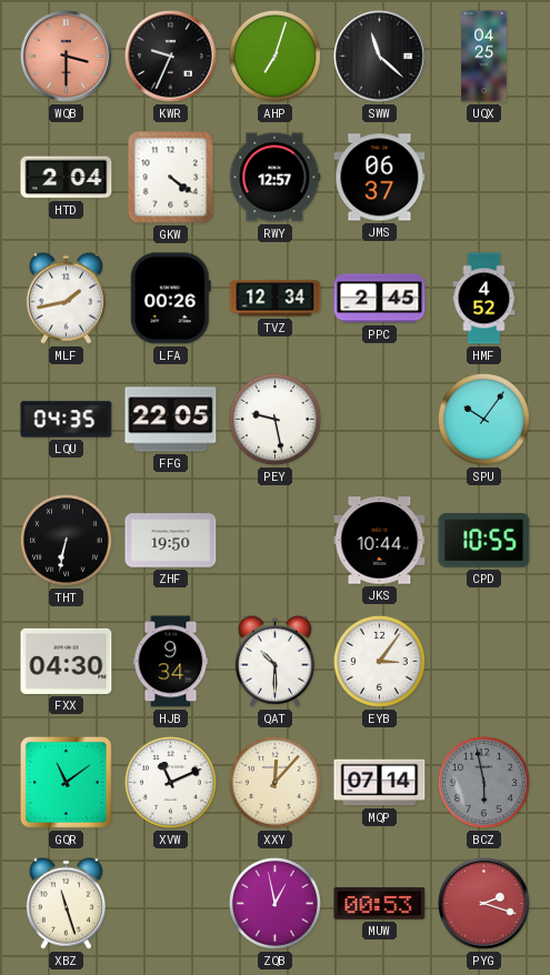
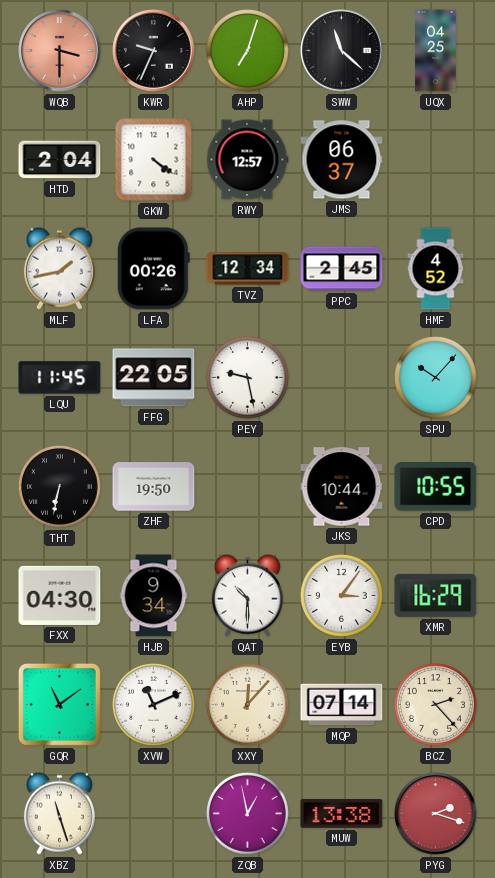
LQU: 04:35 -> 11:45 (60, 378)
SPU: 10:06 -> 10:07 (435, 377)
XMR: none -> 16:29 (436, 595)
BCZ: 5:58 -> 2:23 (435, 704)
BCZ dial: grey -> cream (435, 704)
MUW: 00:53 -> 13:38 (342, 814)
